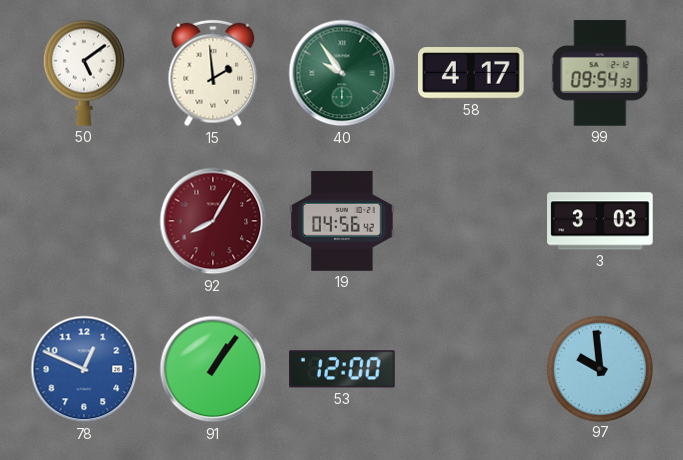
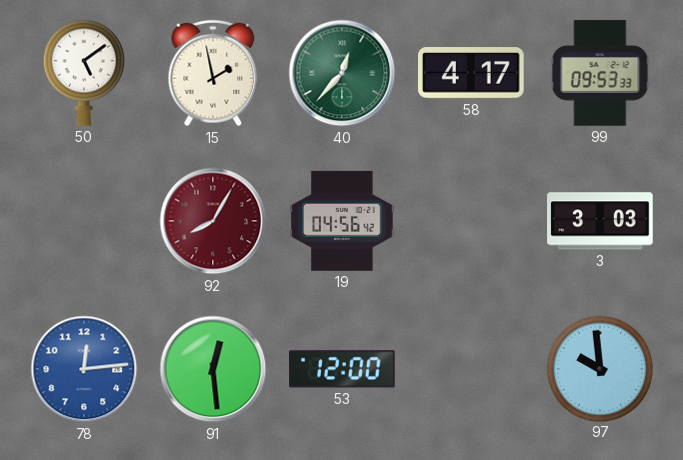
15: 1:59 -> 1:58 (213, 73)
40: 9:54 -> 12:37 (342, 73)
99: 09:54 -> 09:53 (600, 73)
78: 12:49 -> 12:14 (84, 369)
91: 1:06 -> 12:29 (213, 369)
